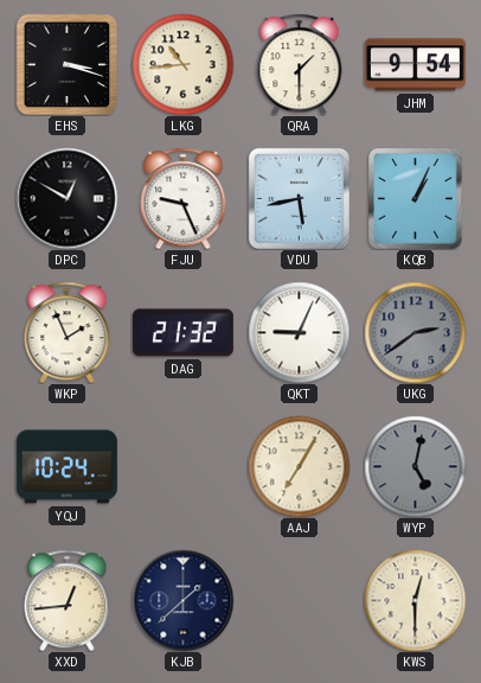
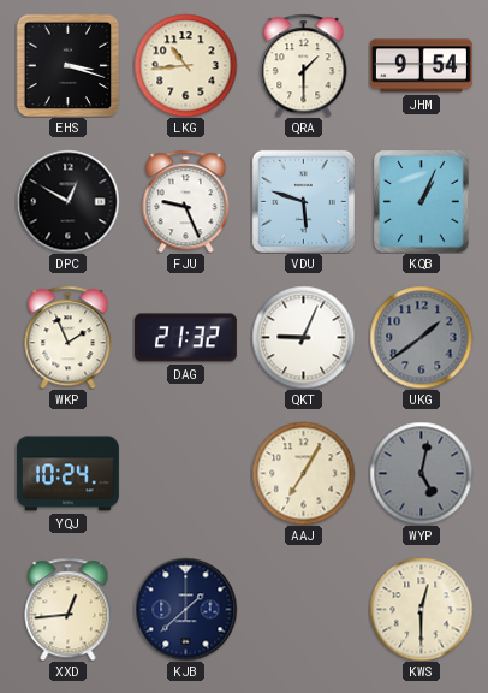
VDU: 5:43 -> 5:48 (303, 201)
UKG: 2:39 -> 1:39 (421, 337)
